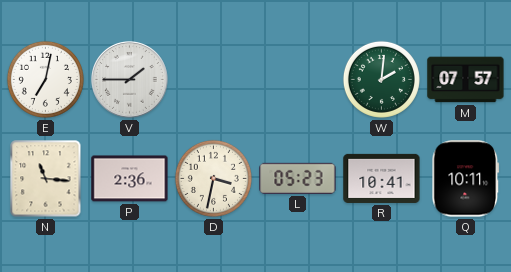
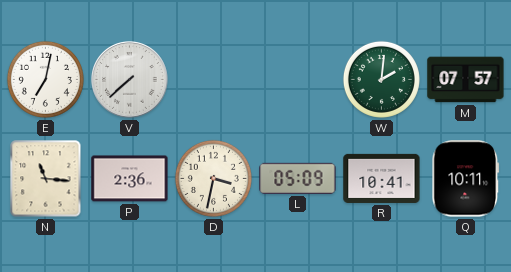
V: 1:45 -> 7:38 (130, 80)
L: 05:23 -> 05:09 (298, 178)
